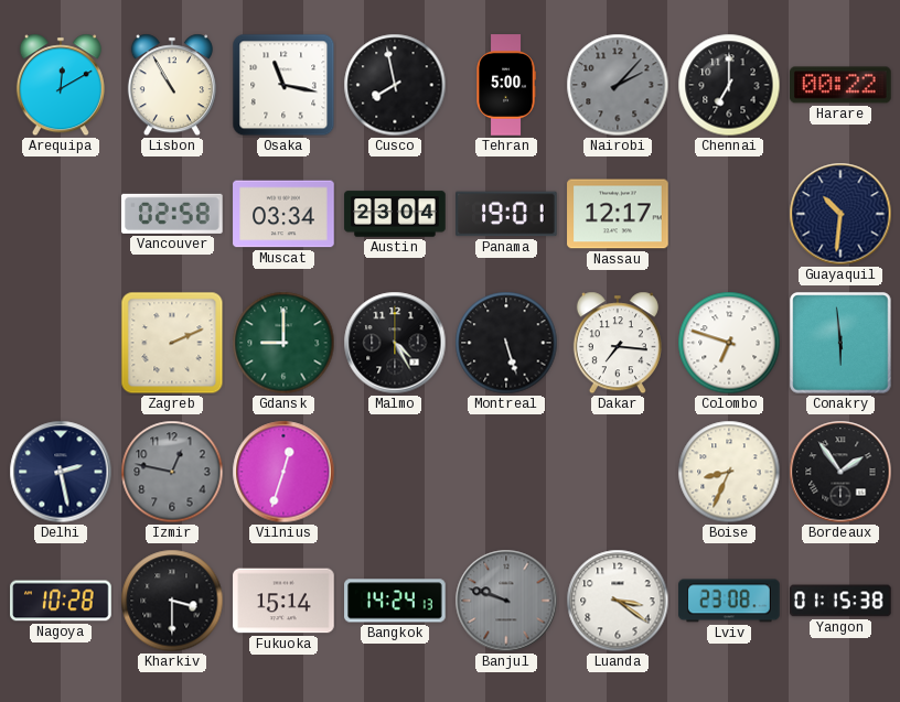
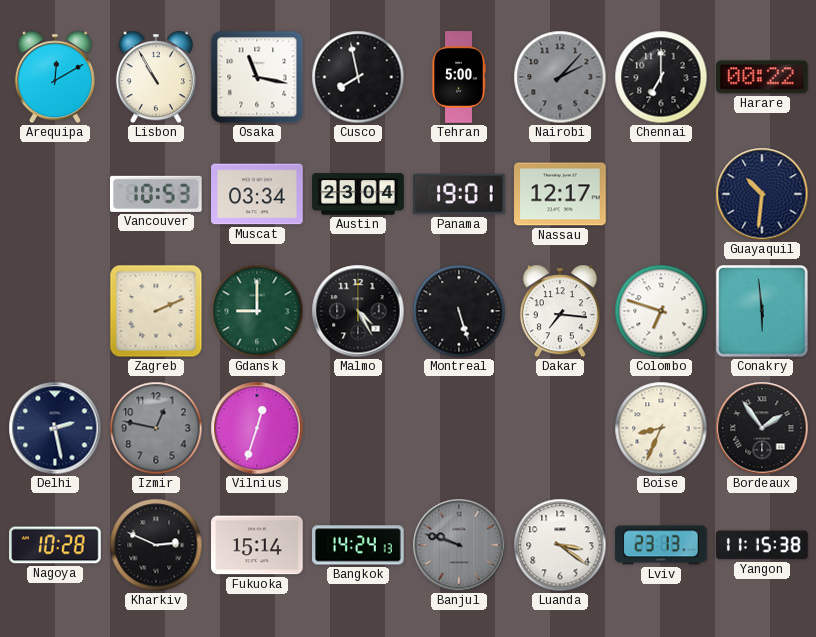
Vancouver: 02:58 -> 10:53 (157, 194)
Kharkiv: 3:30 -> 2:49 (156, 545)
Lviv: 23:08 -> 23:13 (661, 545)
Yangon: 01:15 -> 11:15 (762, 545)
